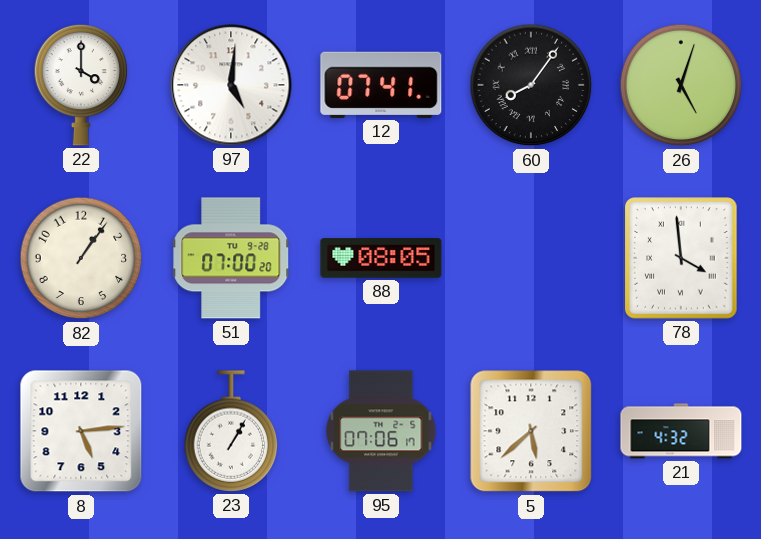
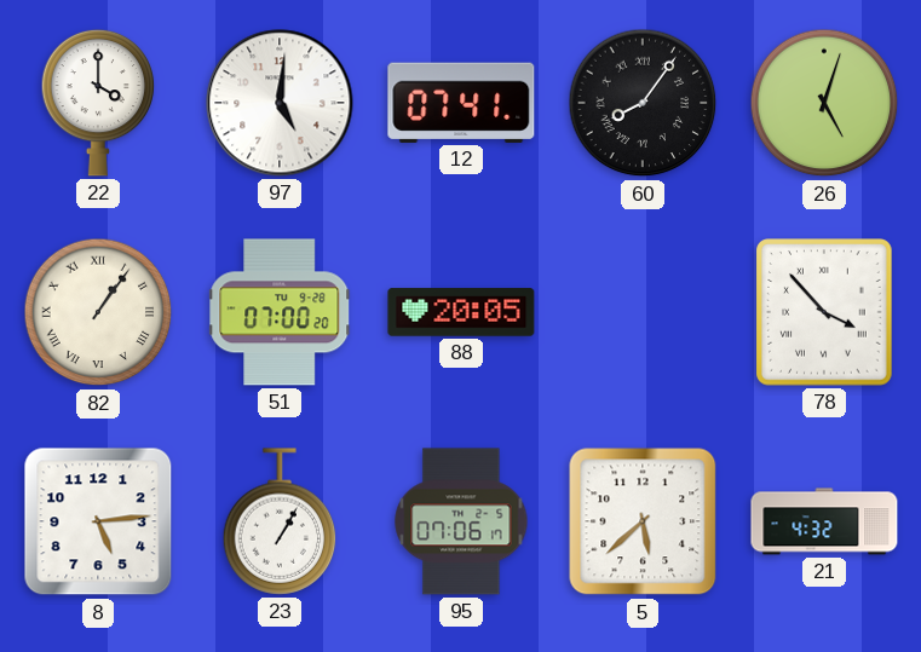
82 numerals: Arabic -> Roman (98, 312)
88: 08:05 -> 20:05 (461, 312)
78: 3:59 -> 3:53 (824, 312)
